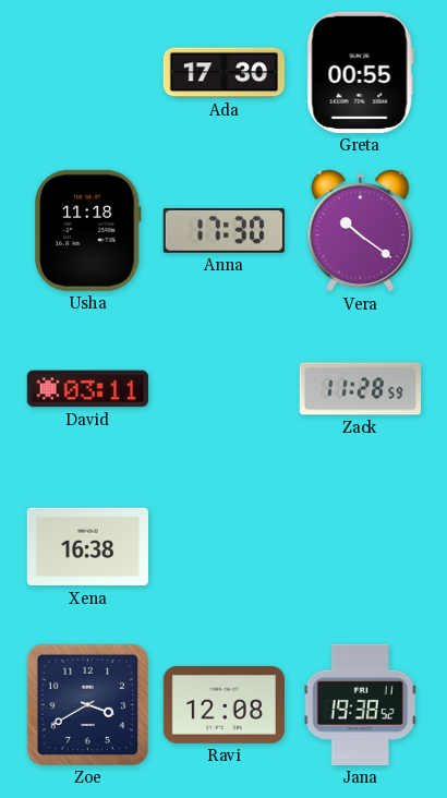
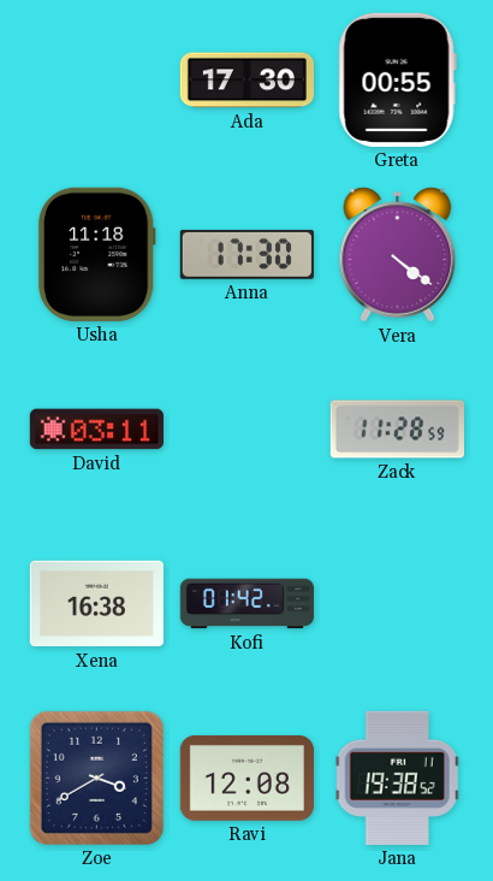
Vera: 10:21 -> 4:21 (398, 255)
Kofi: none -> 01:42 (246, 604)
